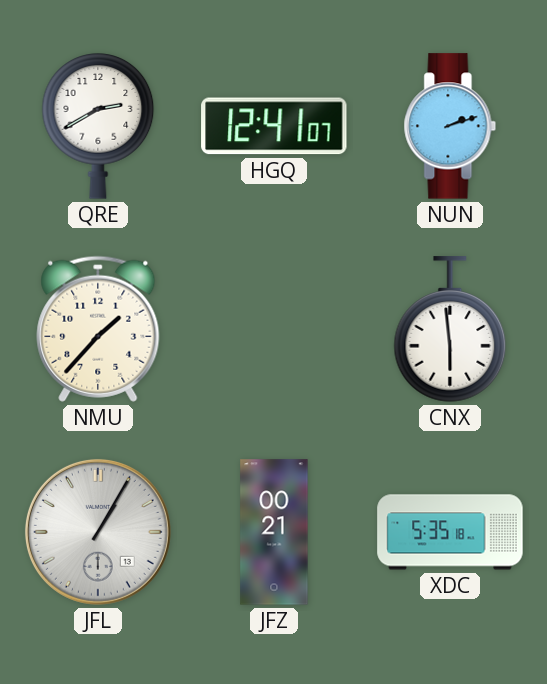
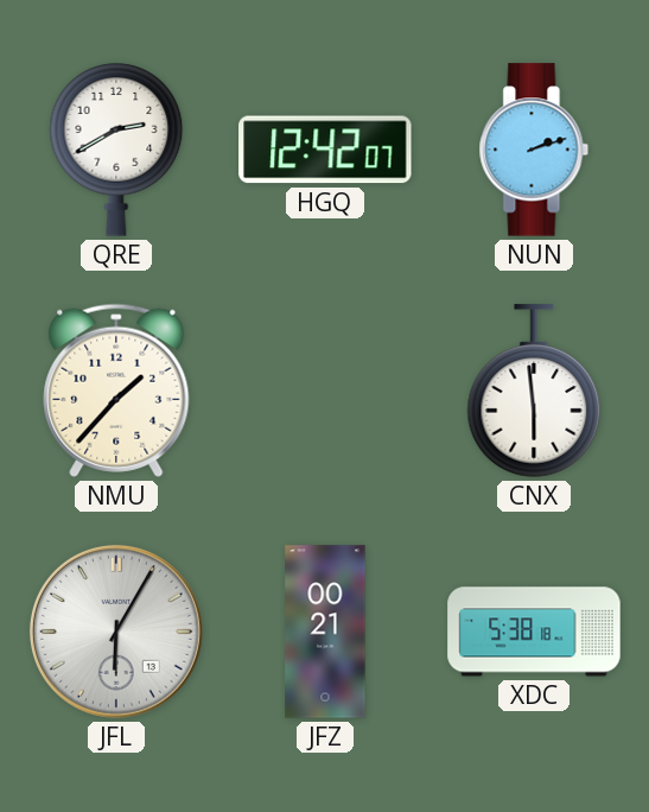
HGQ: 12:41 -> 12:42 (325, 150)
JFL: 1:05 -> 6:05 (116, 632)
XDC: 5:35 -> 5:38 (534, 632)
